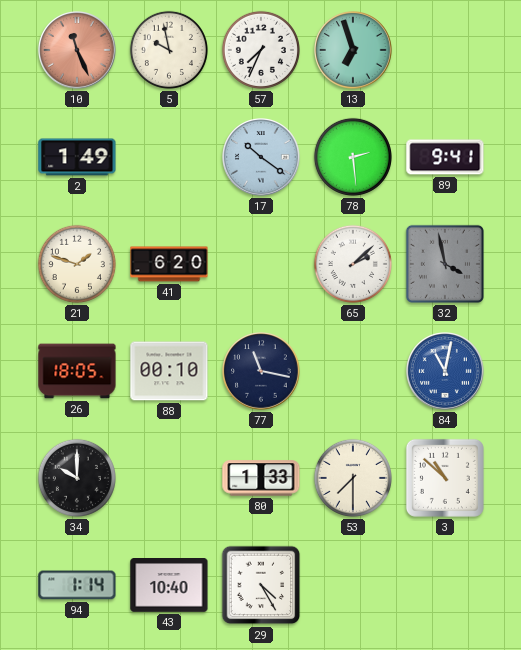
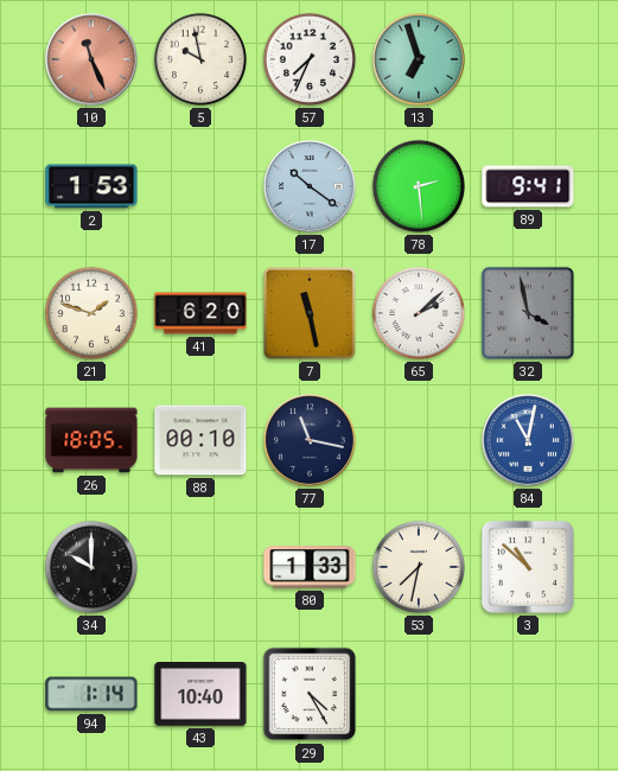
2: 1:49 -> 1:53 (91, 186)
7: none -> 11:28 (310, 313)
53: 7:30 -> 7:32 (419, 567)
